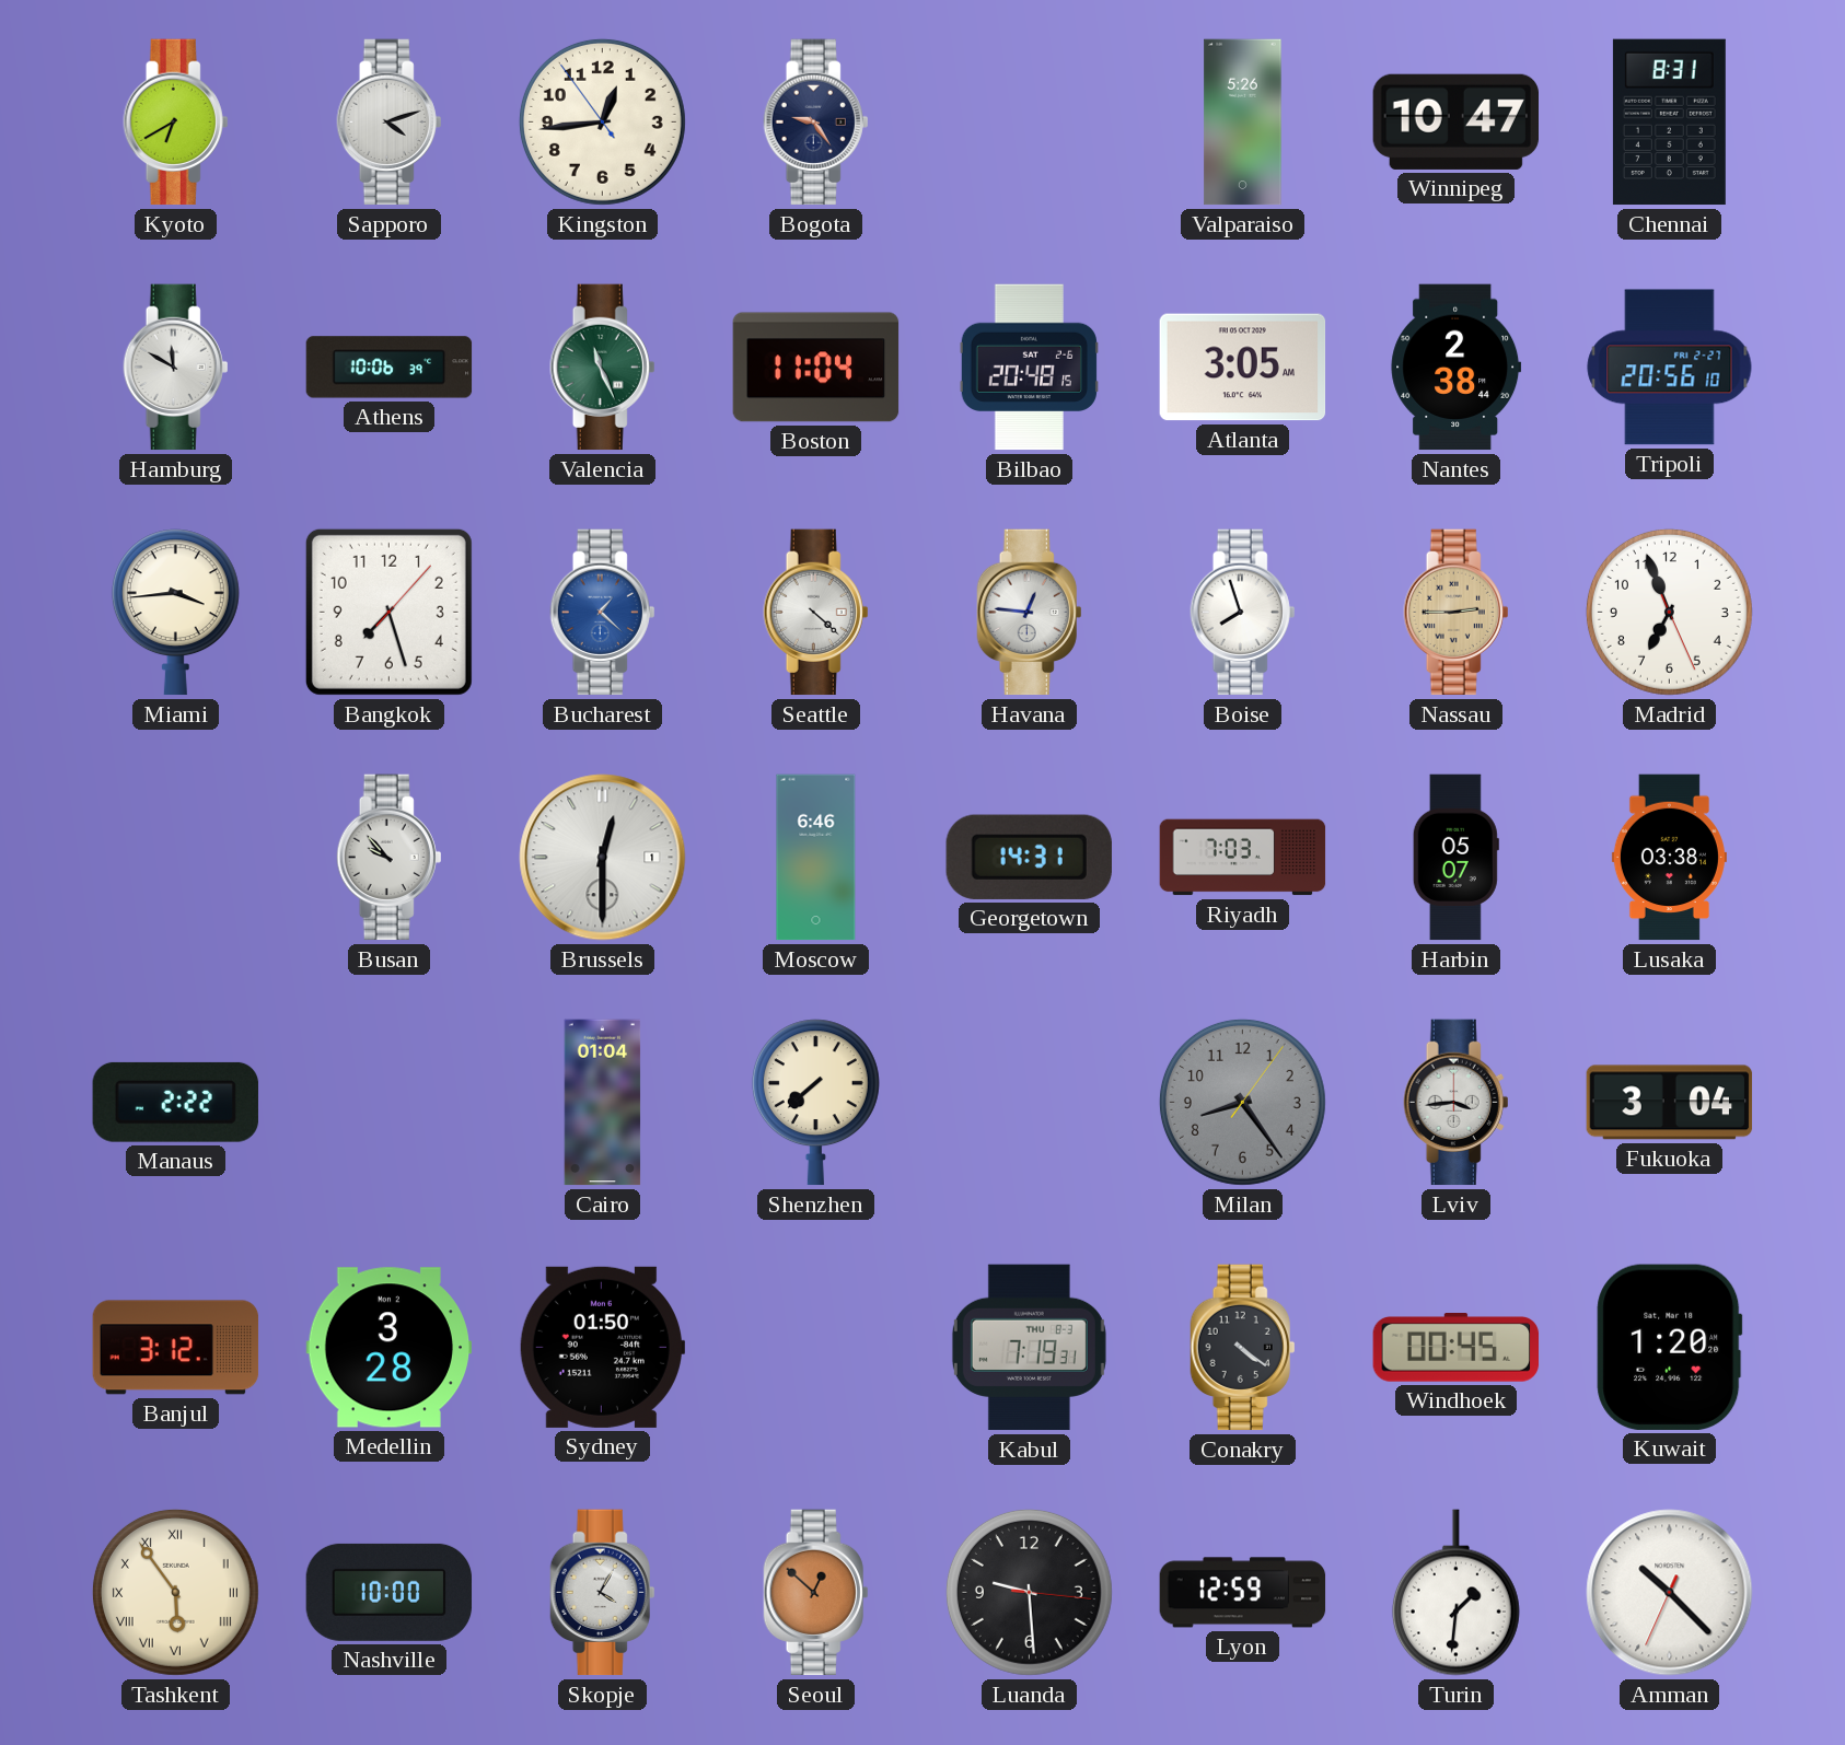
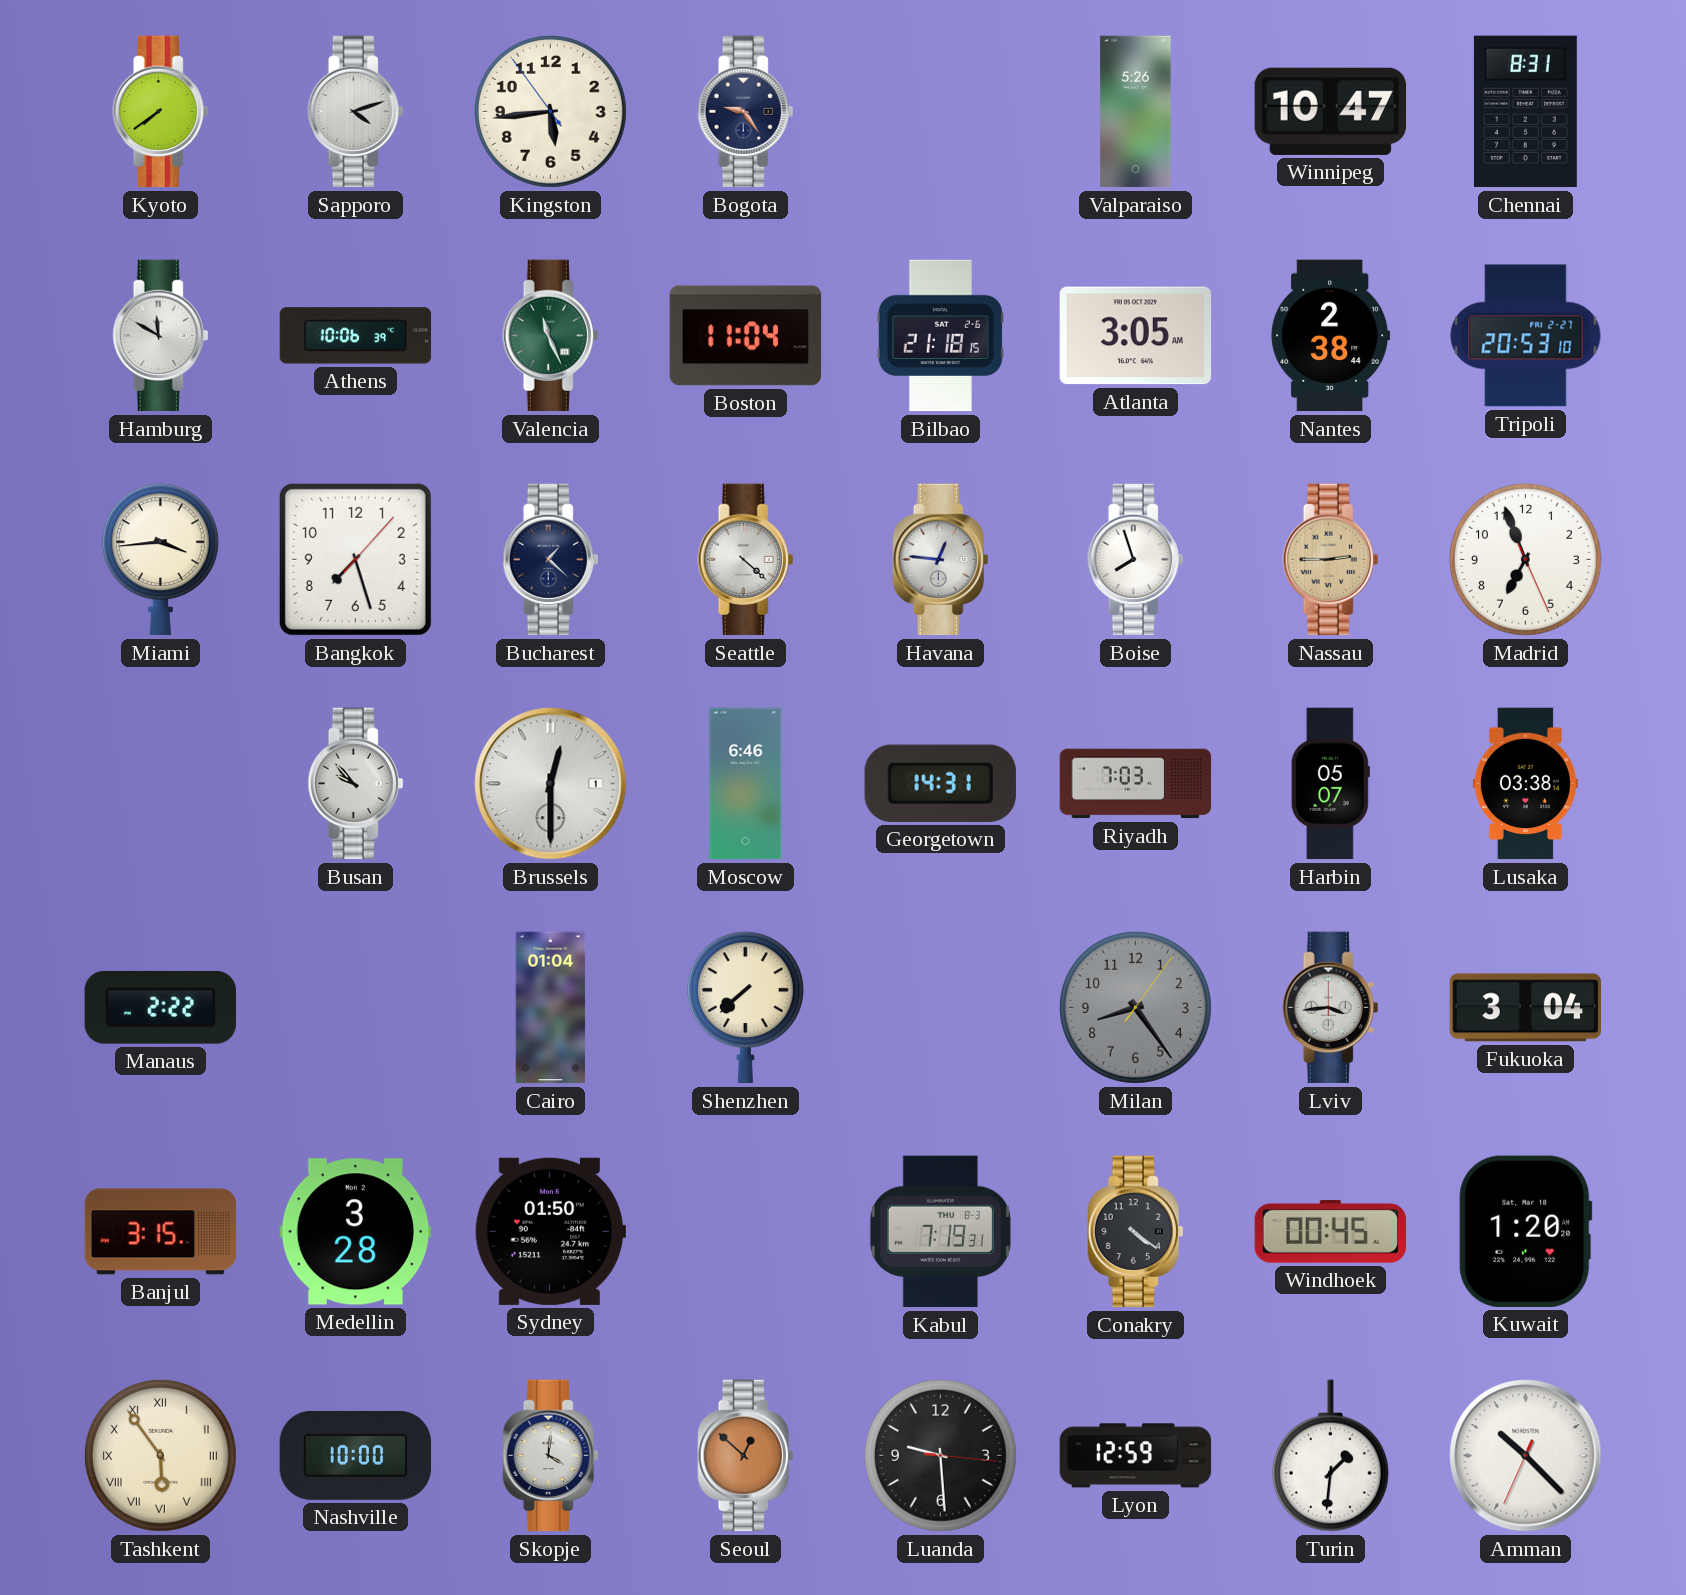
Kyoto: 6:40 -> 7:39 (161, 112)
Kingston: 12:43 -> 5:43 (550, 111)
Bilbao: 20:48 -> 21:18 (940, 336)
Tripoli: 20:56 -> 20:53 (1526, 336)
Bucharest dial: blue -> navy (551, 560)
Banjul: 3:12 -> 3:15 (161, 1232)
Skopje: 4:05 -> 4:01 (551, 1456)
